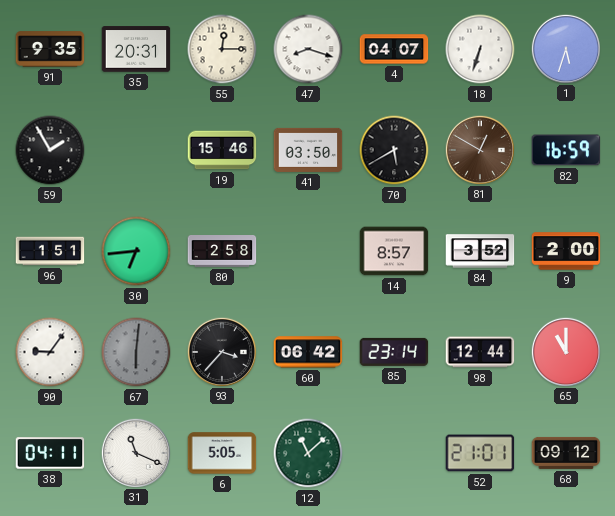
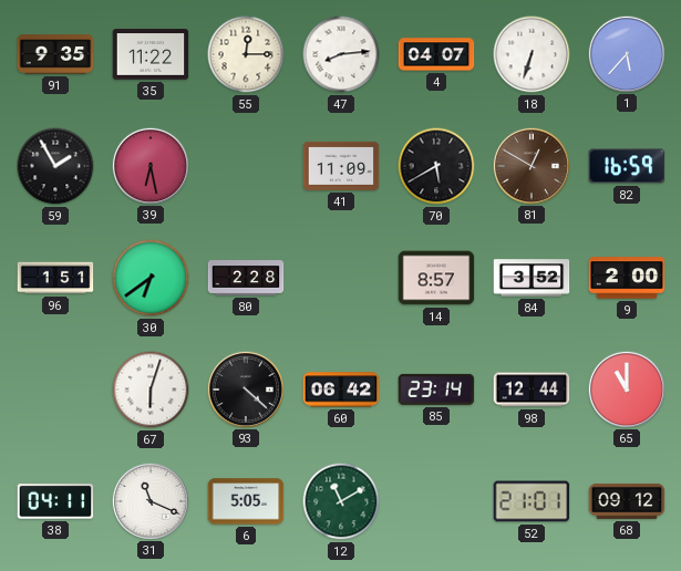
35: 20:31 -> 11:22 (151, 54)
47: 8:18 -> 8:14 (341, 54)
1: 5:33 -> 5:37 (626, 53)
39: none -> 6:28 (149, 165)
19: 15:46 -> none (222, 150)
41: 03:50 -> 11:09 (341, 166)
30: 6:44 -> 6:39 (151, 278)
80: 2:58 -> 2:28 (246, 279)
90: 9:06 -> none (50, 352)
67: 6:01 -> 6:03 (151, 390)
67 dial: grey -> white (151, 390)
93: 3:37 -> 4:22 (245, 388)
12: 11:08 -> 11:10 (341, 501)
